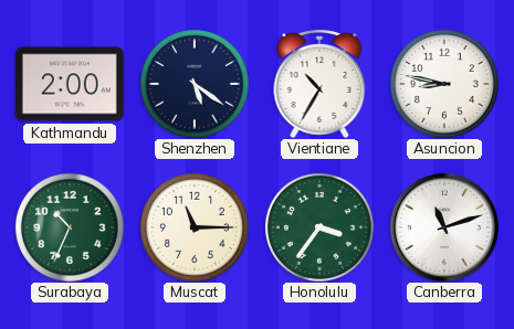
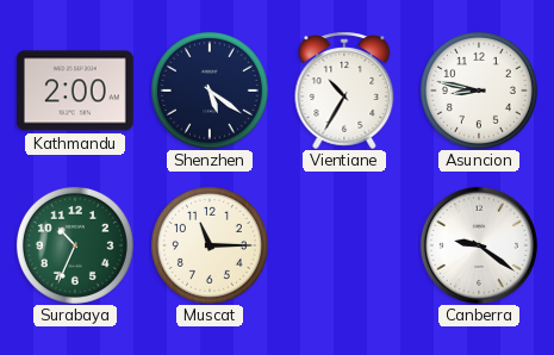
Honolulu: 3:36 -> none (319, 227)
Canberra: 11:12 -> 9:21 (479, 245)
